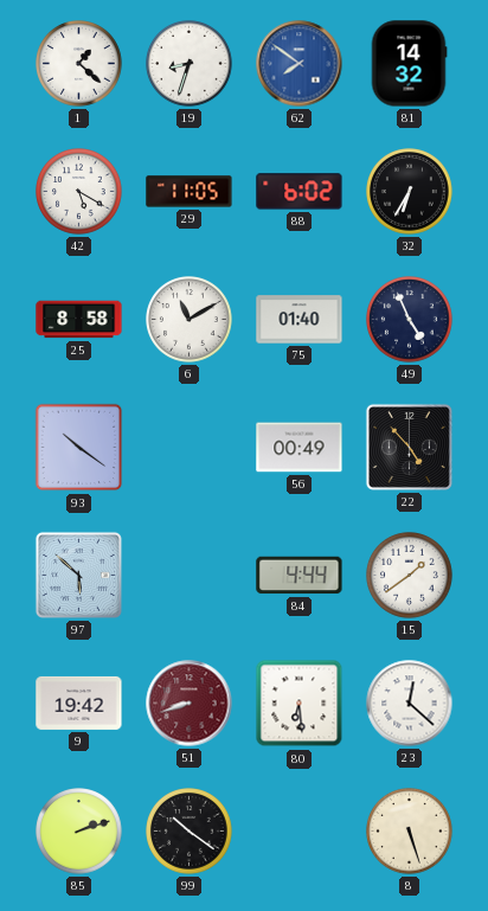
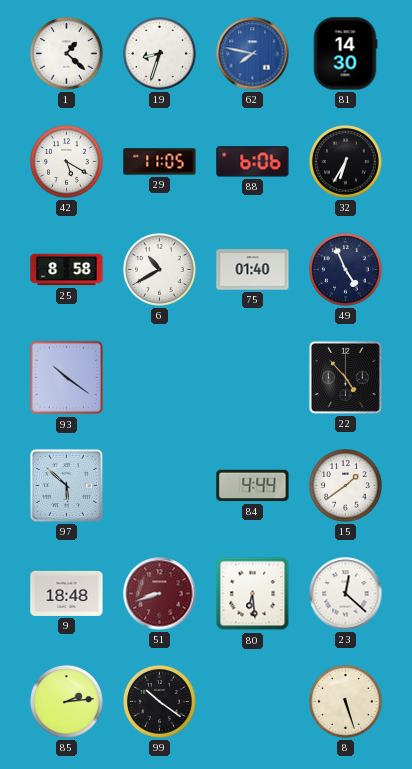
62: 7:51 -> 7:47 (253, 54)
81: 14:32 -> 14:30 (345, 54)
88: 6:02 -> 6:06 (253, 162)
6: 11:10 -> 10:40 (160, 270)
56: 00:49 -> none (300, 448)
9: 19:42 -> 18:48 (67, 593)
85: 2:12 -> 2:14 (67, 702)
